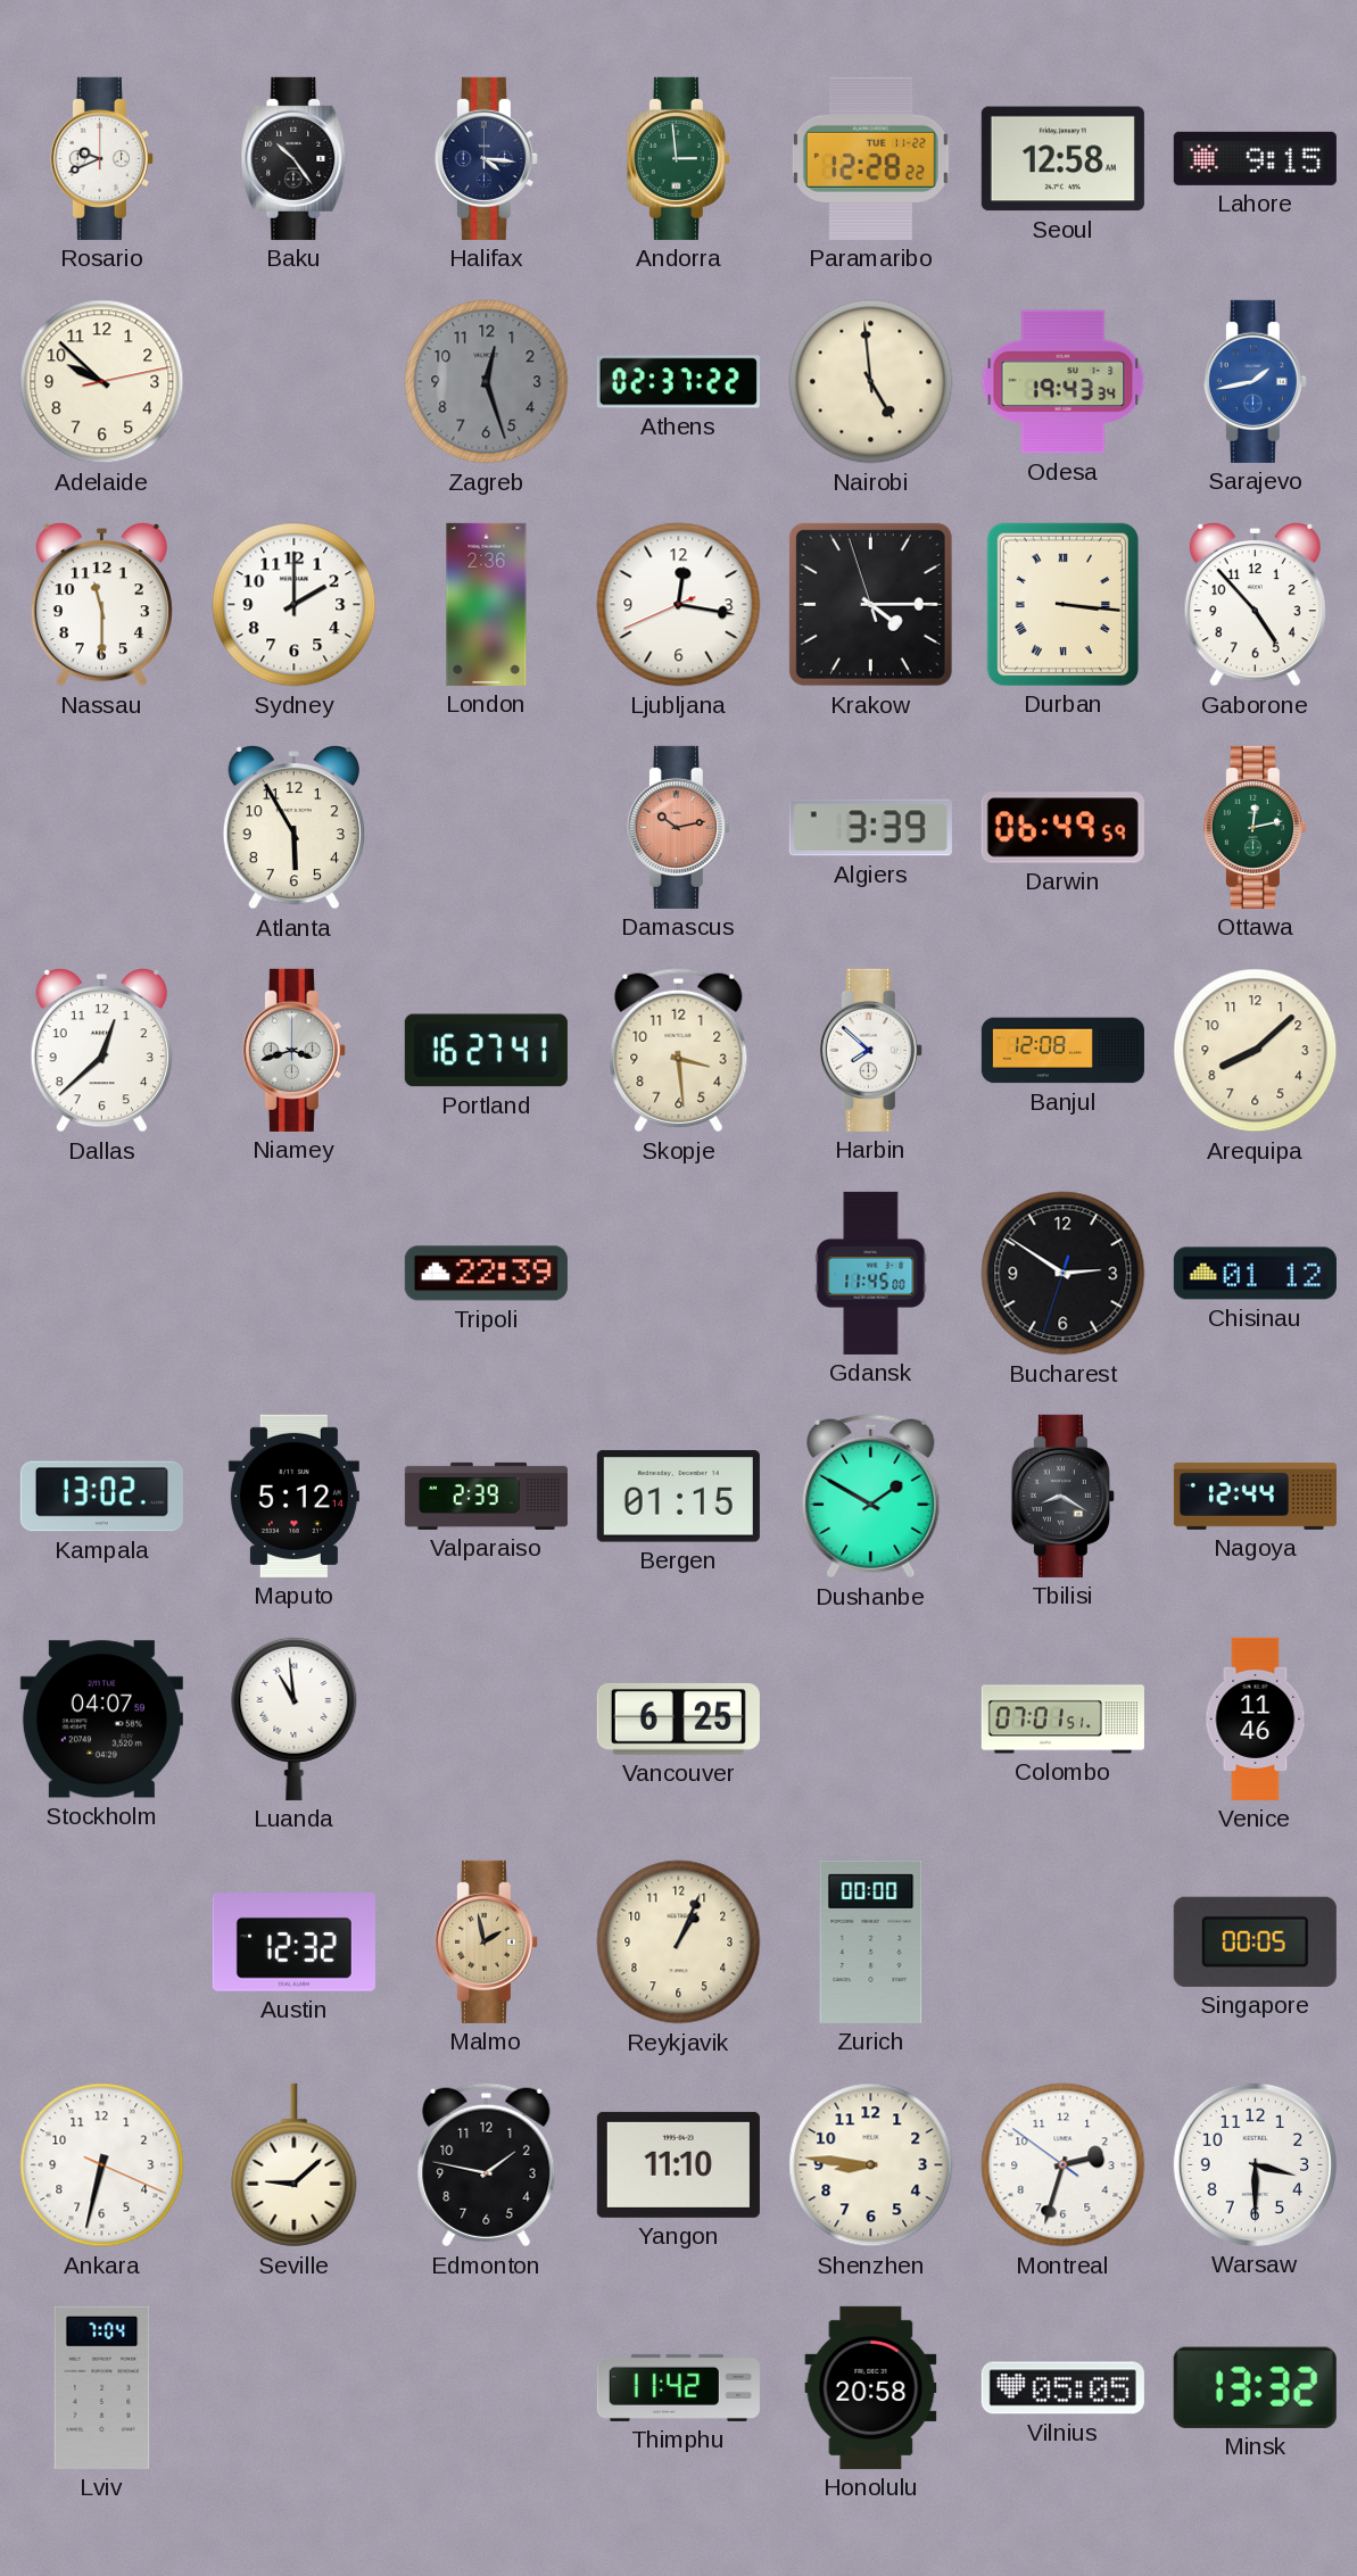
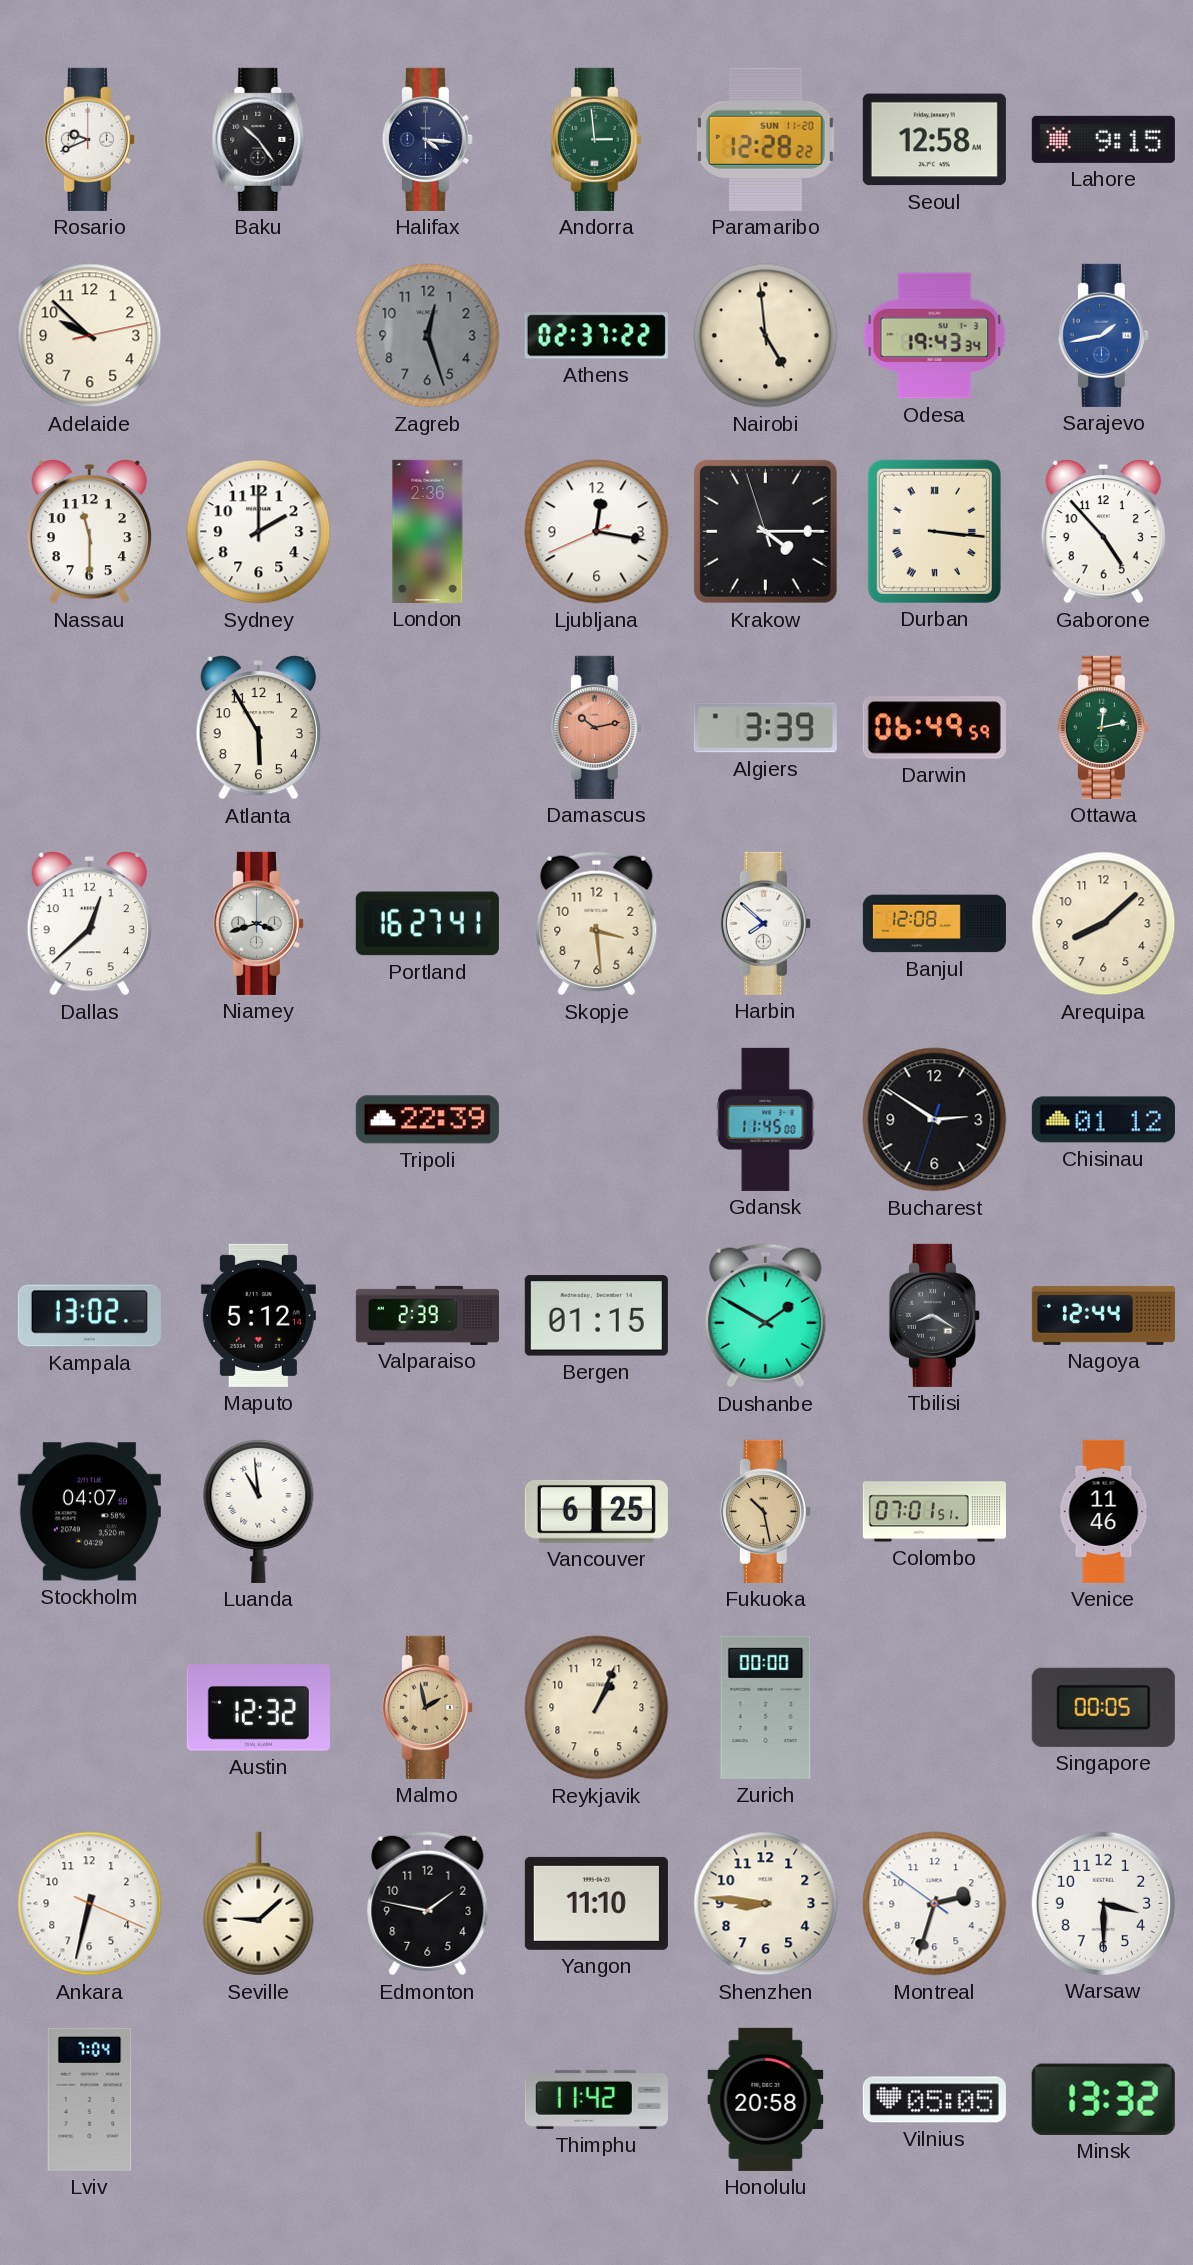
Paramaribo date: TUE 11-22 -> SUN 11-20 (765, 139)
Fukuoka: none -> 10:28 (765, 1511)
